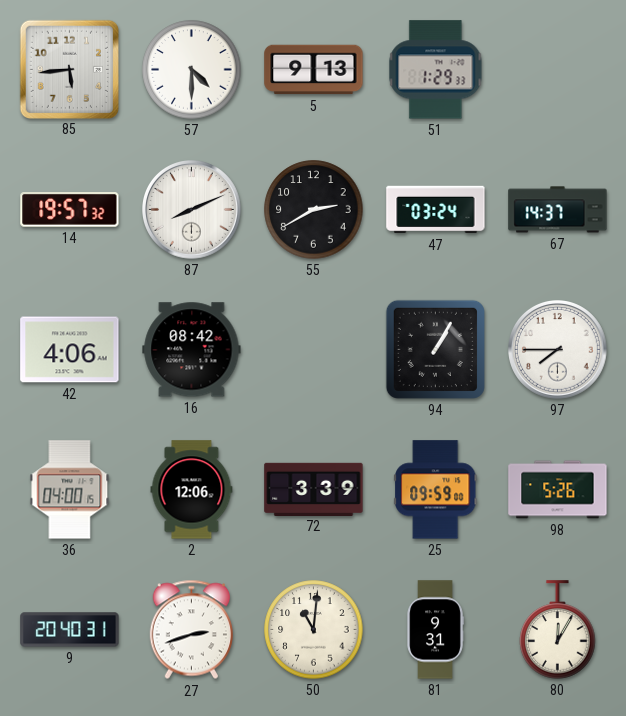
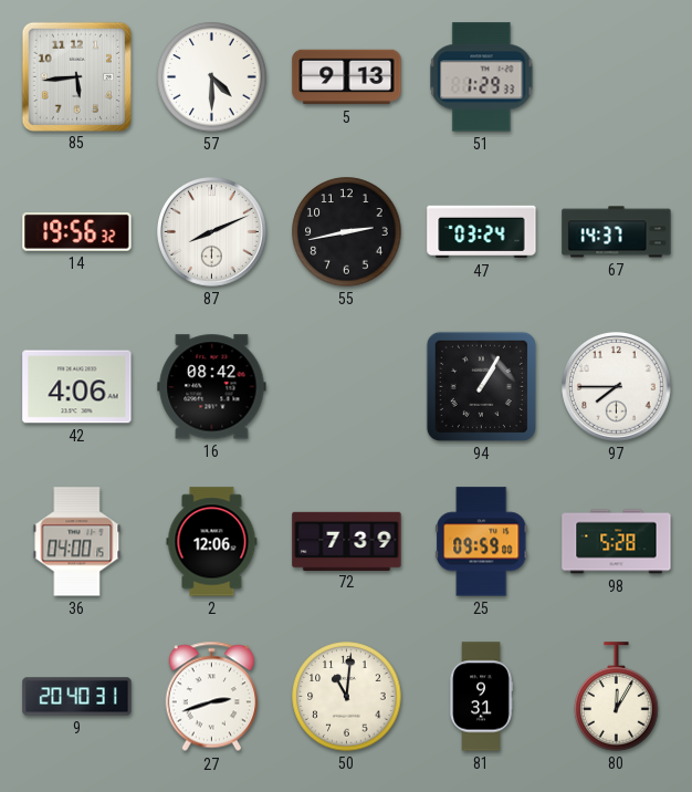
14: 19:57 -> 19:56 (77, 232)
55: 2:40 -> 2:43 (347, 232)
72: 3:39 -> 7:39 (347, 541)
98: 5:26 -> 5:28 (617, 542)
